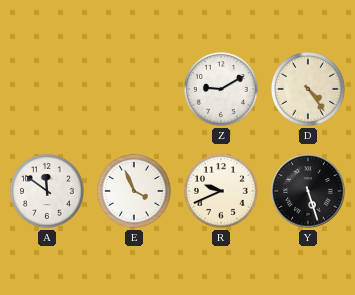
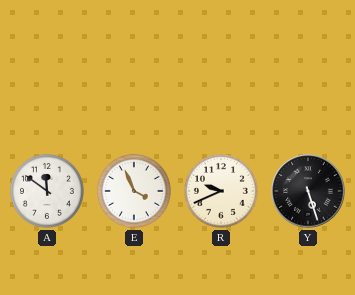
Z: 9:10 -> none (221, 89)
D: 4:24 -> none (308, 89)
